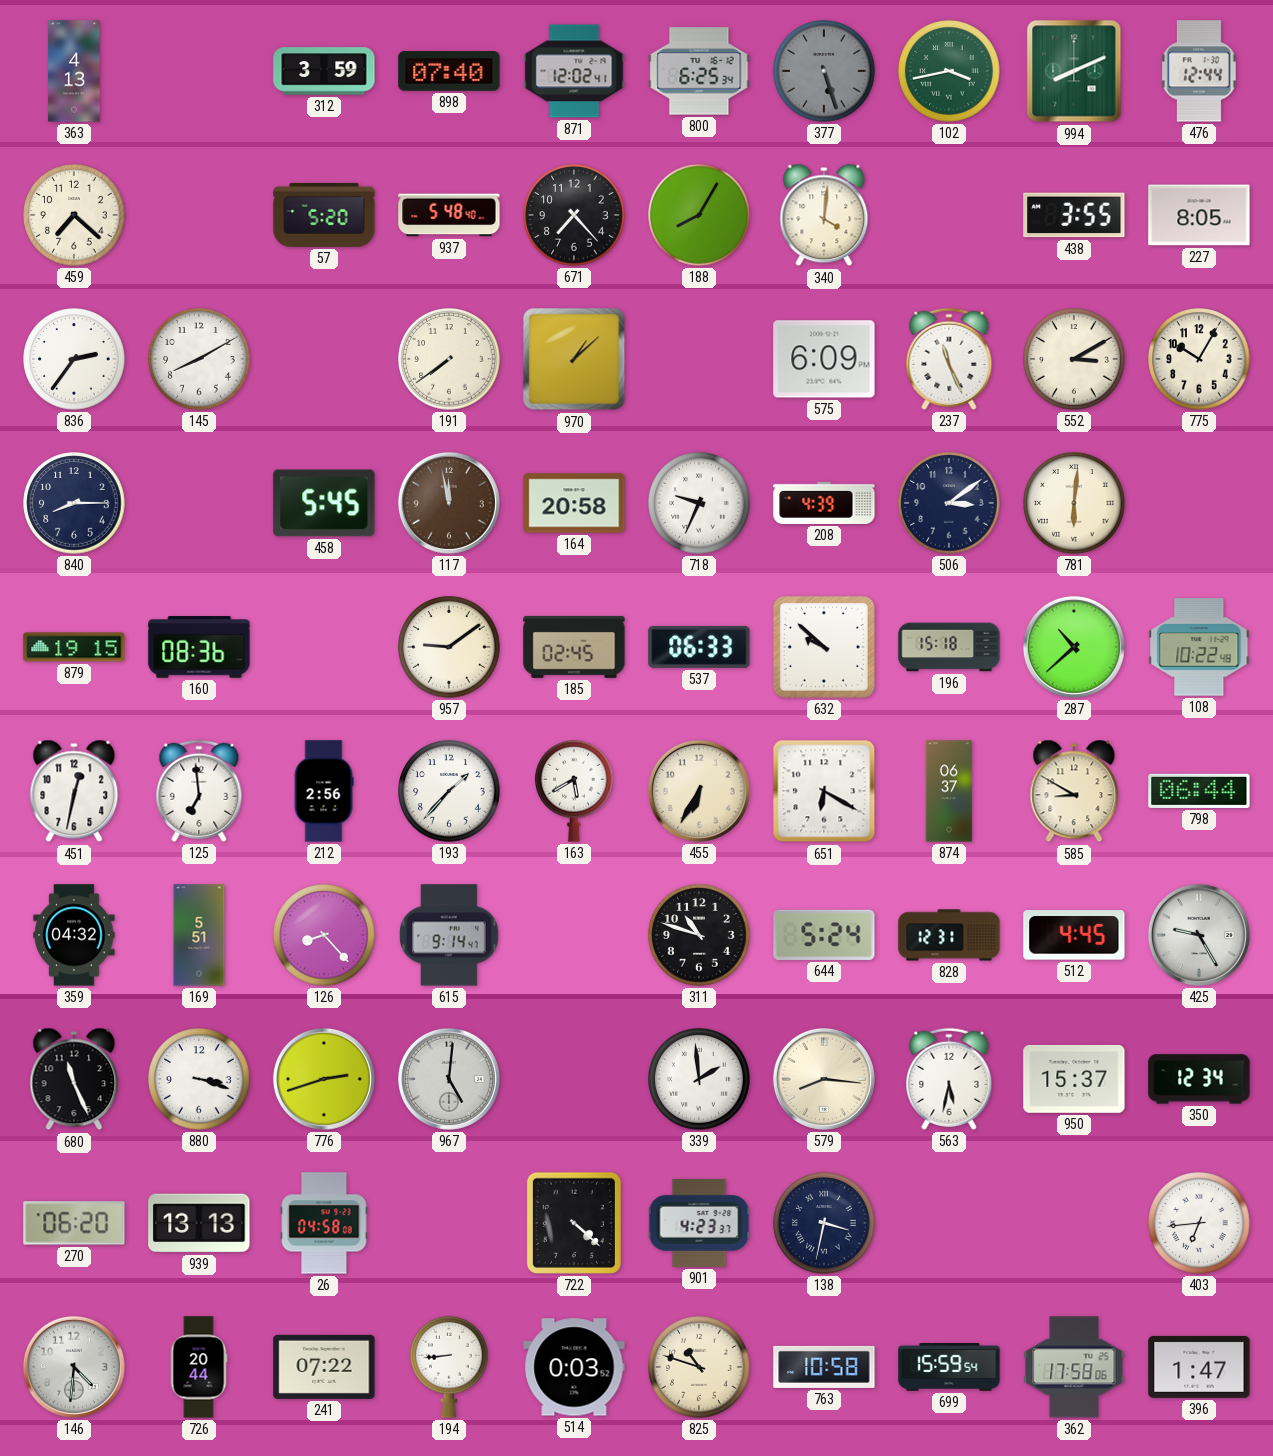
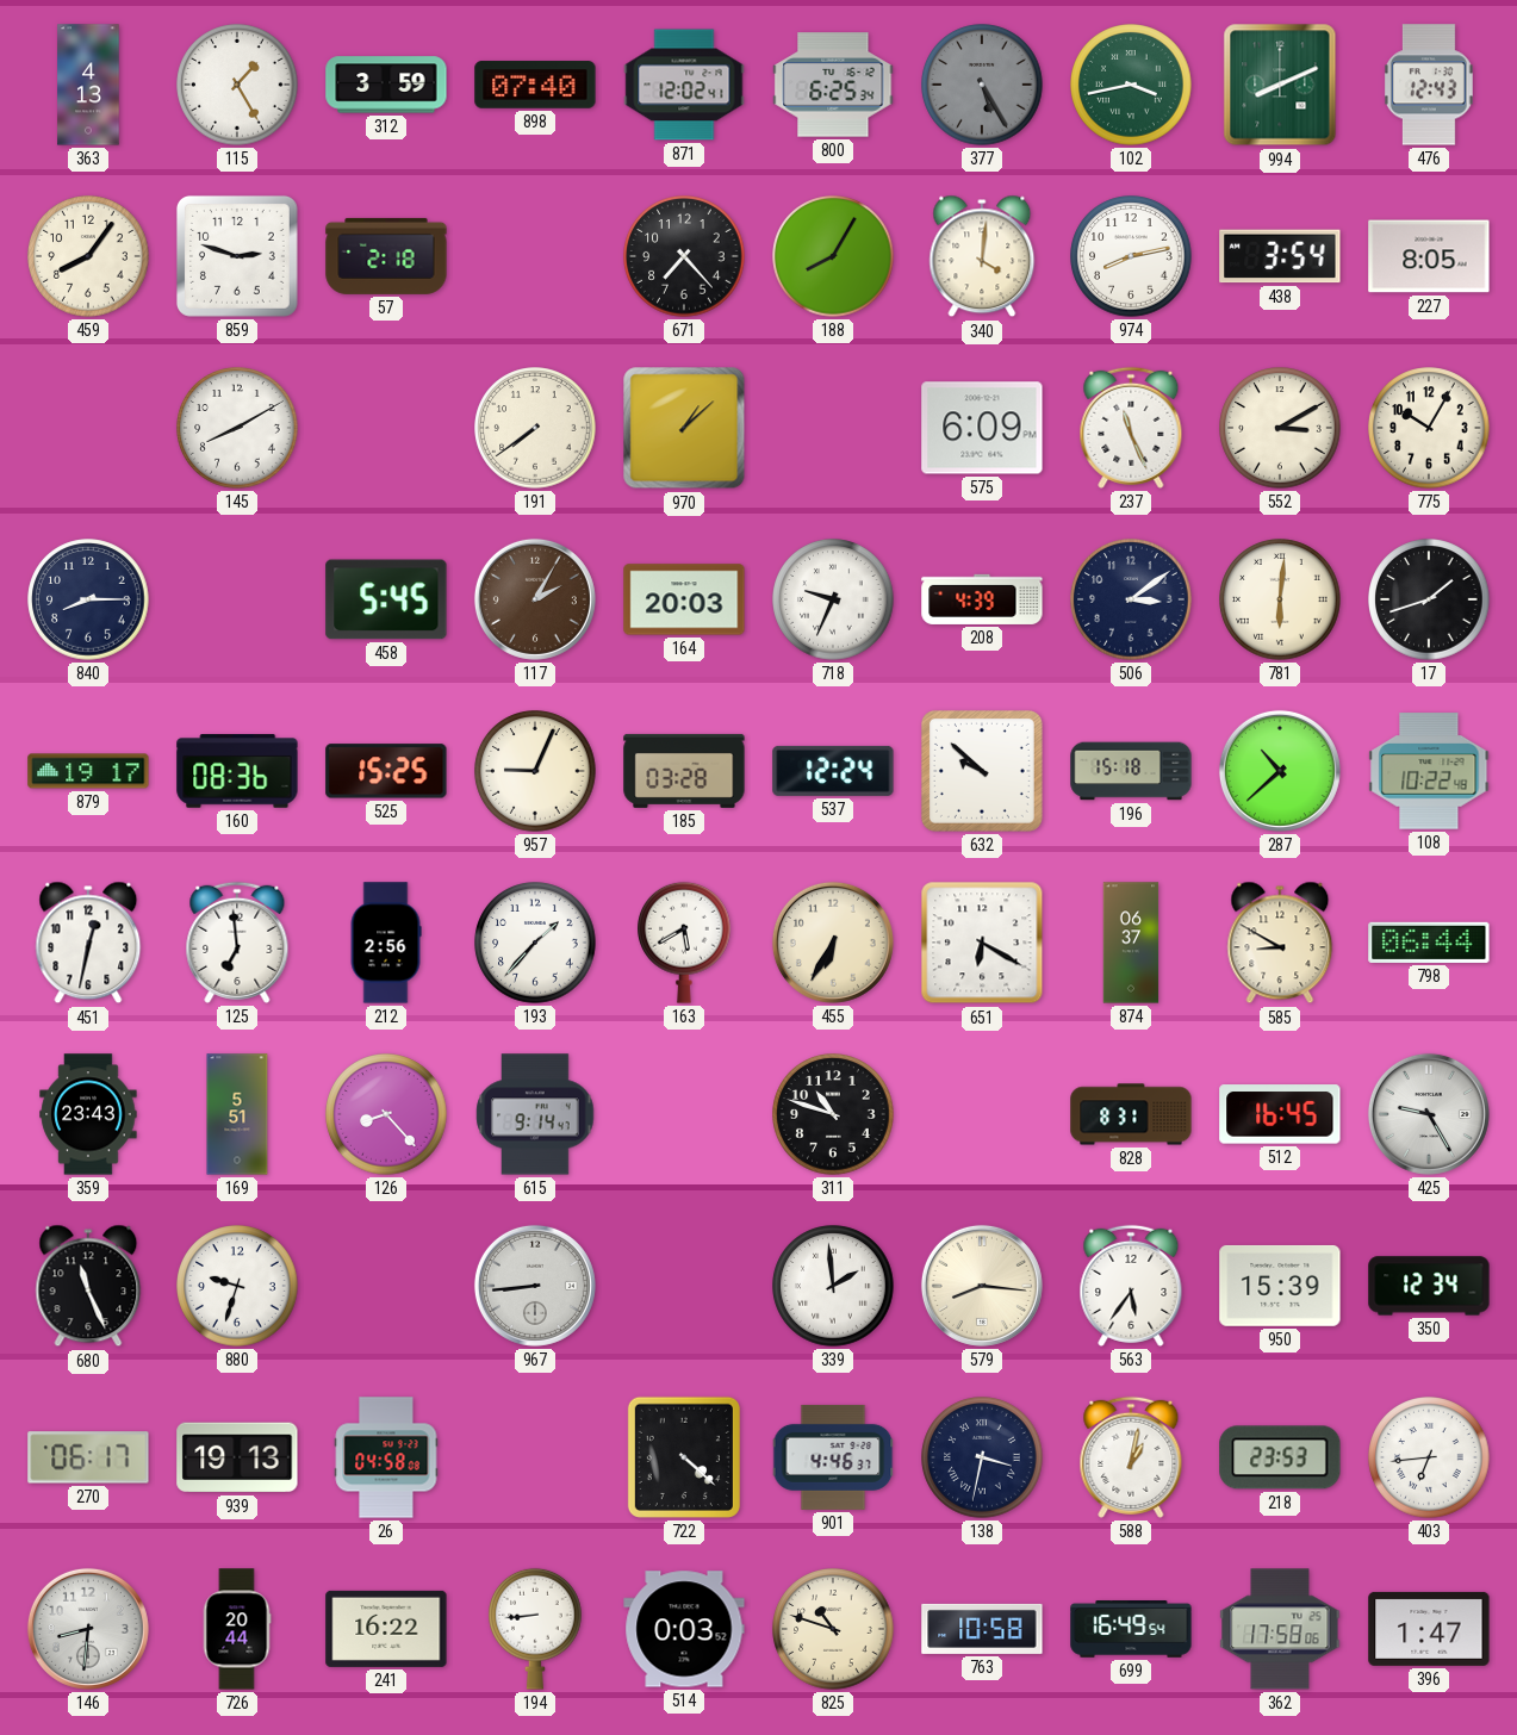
115: none -> 1:25 (237, 85)
377: 5:27 -> 5:25 (982, 85)
476: 12:44 -> 12:43 (1429, 85)
459: 7:22 -> 8:06 (88, 256)
859: none -> 2:48 (237, 256)
57: 5:20 -> 2:18 (386, 256)
937: 5:48 -> none (449, 215)
974: none -> 8:13 (1131, 256)
438: 3:55 -> 3:54 (1280, 256)
836: 2:36 -> none (74, 359)
117: 11:58 -> 2:05 (535, 599)
164: 20:58 -> 20:03 (684, 599)
17: none -> 1:42 (1429, 599)
879: 19:15 -> 19:17 (88, 771)
525: none -> 15:25 (386, 771)
957: 9:09 -> 9:04 (535, 771)
185: 02:45 -> 03:28 (684, 771)
537: 06:33 -> 12:24 (833, 771)
359: 04:32 -> 23:43 (88, 1114)
644: 5:24 -> none (824, 935)
828: 12:31 -> 8:31 (1131, 1114)
512: 4:45 -> 16:45 (1280, 1114)
880: 3:18 -> 9:33 (237, 1286)
776: 2:42 -> none (324, 1079)
967: 5:01 -> 8:44 (535, 1286)
563: 5:32 -> 5:36 (1131, 1286)
950: 15:37 -> 15:39 (1280, 1286)
270: 06:20 -> 06:17 (88, 1457)
939: 13:13 -> 19:13 (237, 1457)
901: 4:23 -> 4:46 (833, 1457)
588: none -> 1:02 (1131, 1457)
218: none -> 23:53 (1280, 1457)
146: 4:31 -> 8:31 (88, 1629)
241: 07:22 -> 16:22 (386, 1629)
699: 15:59 -> 16:49 (1131, 1629)
